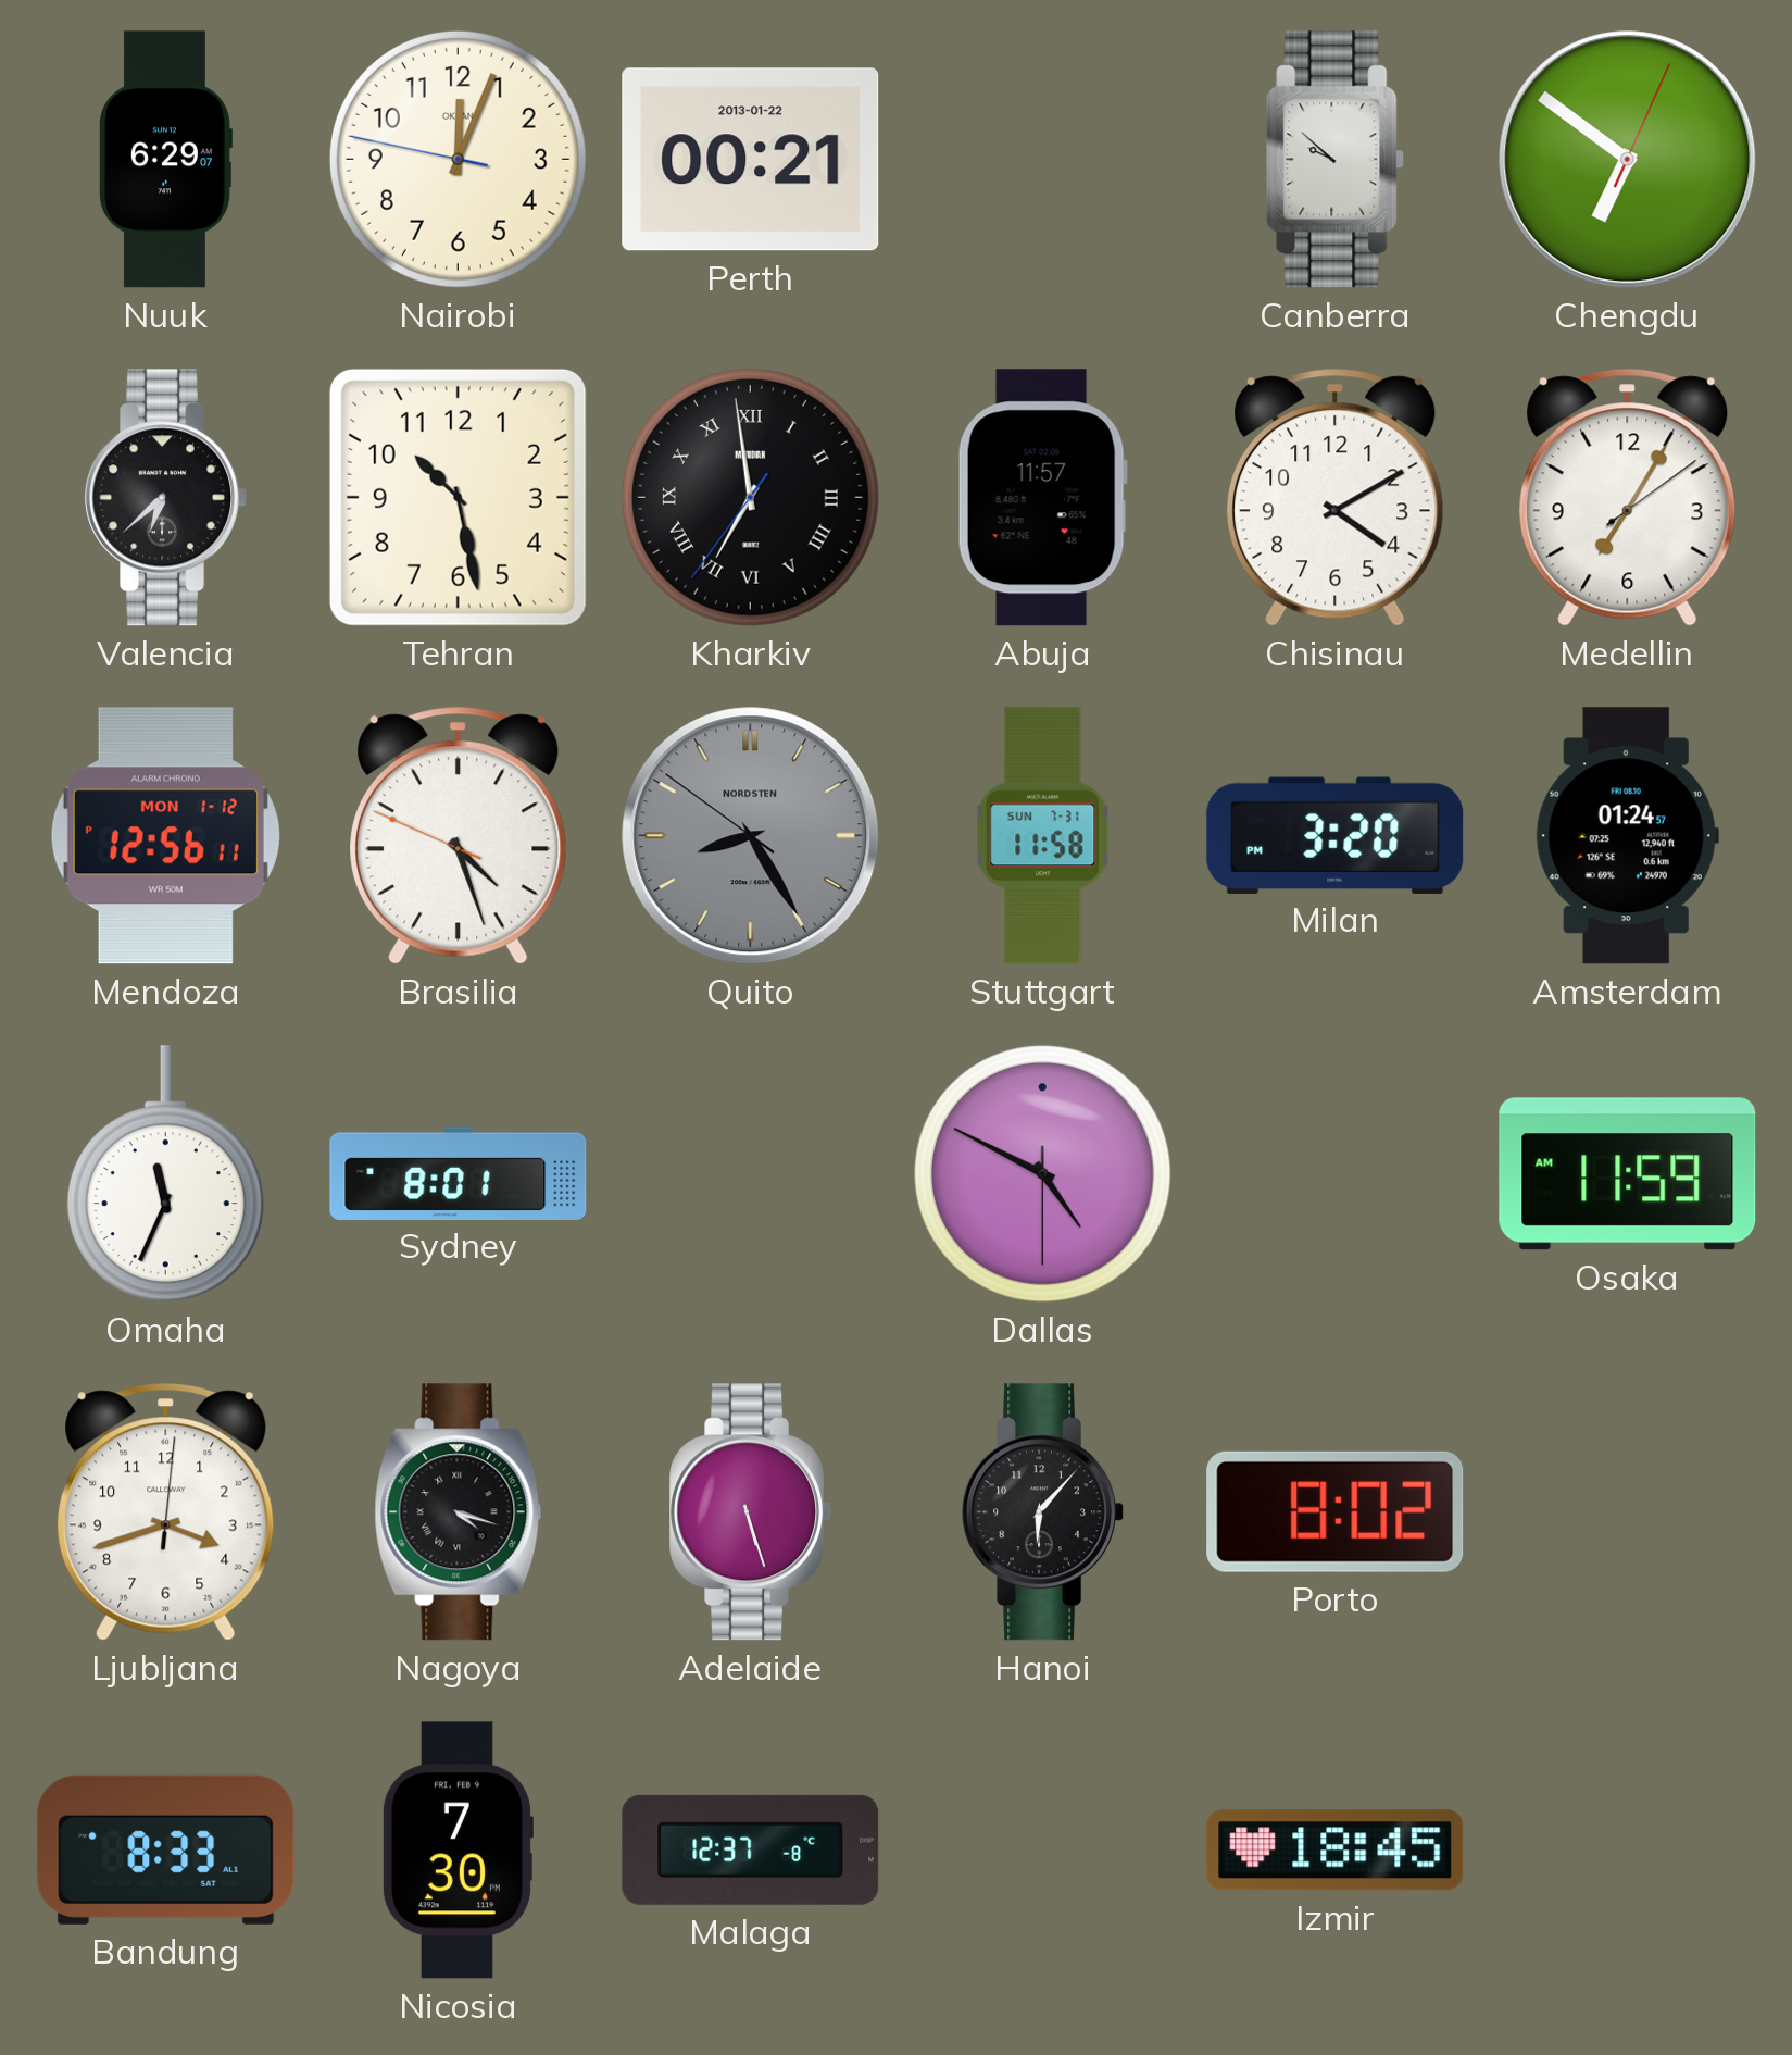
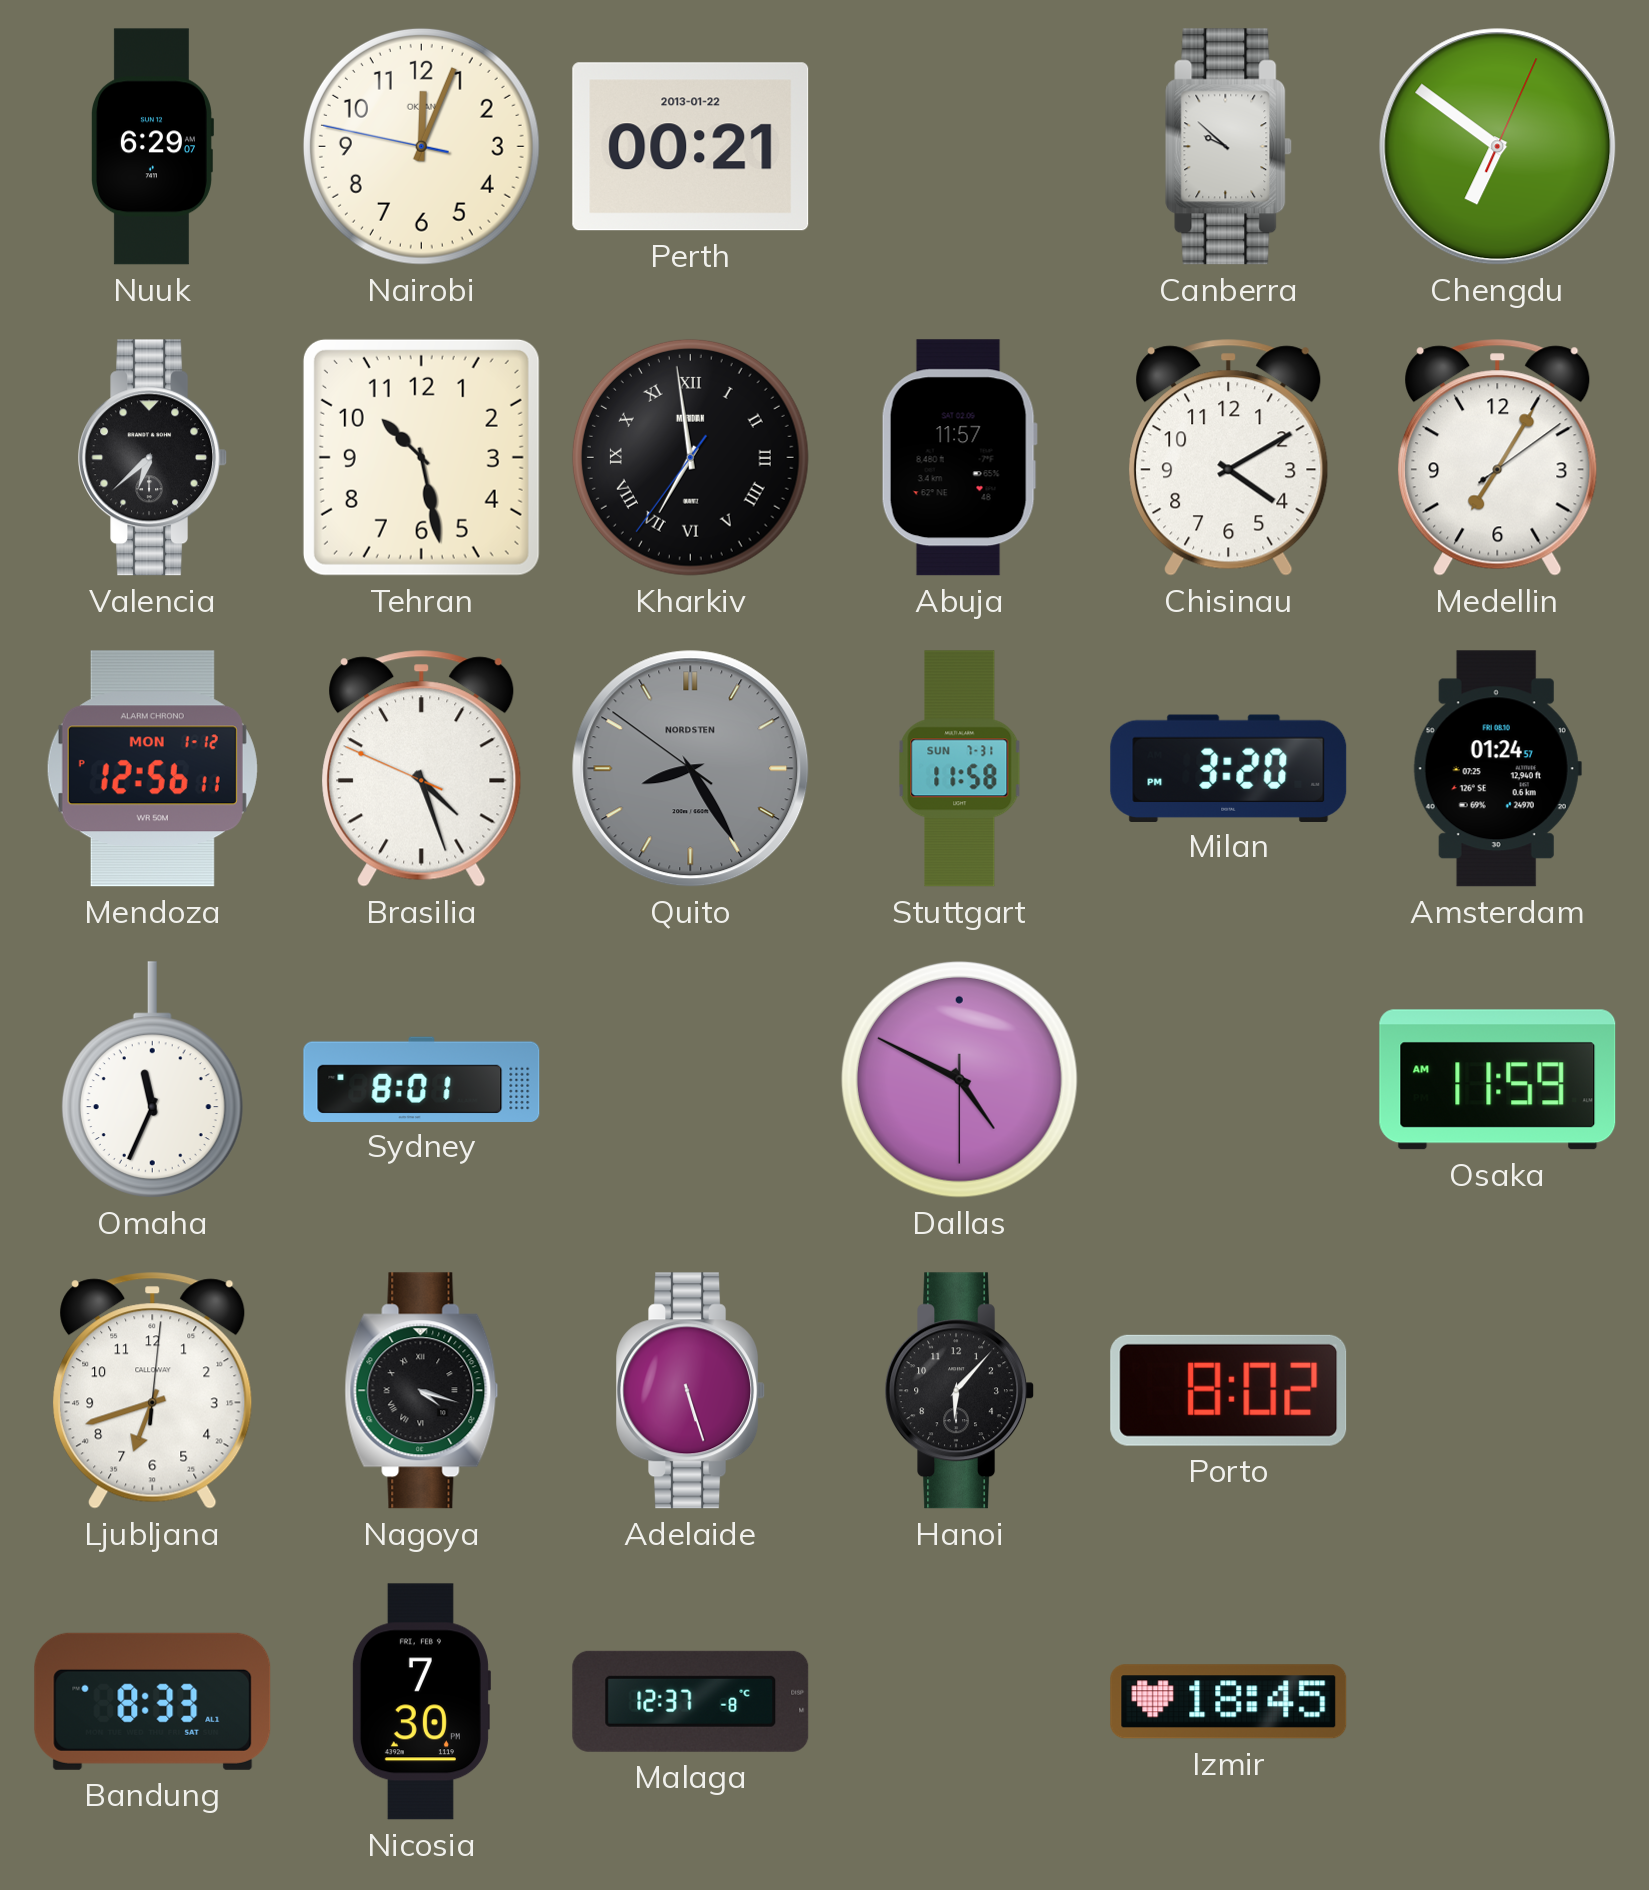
Ljubljana: 3:42 -> 6:42 (153, 1391)
